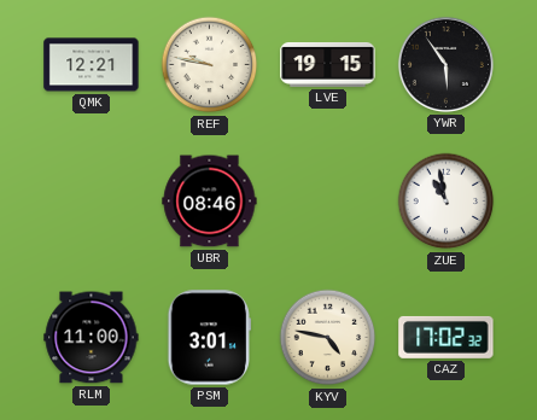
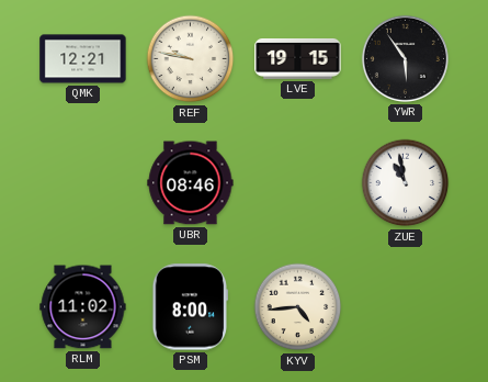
RLM: 11:00 -> 11:02 (83, 307)
PSM: 3:01 -> 8:00 (190, 307)
KYV: 4:47 -> 4:44 (298, 307)
CAZ: 17:02 -> none (446, 337)
